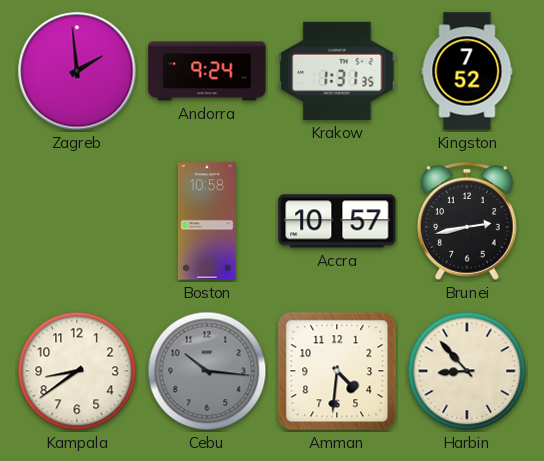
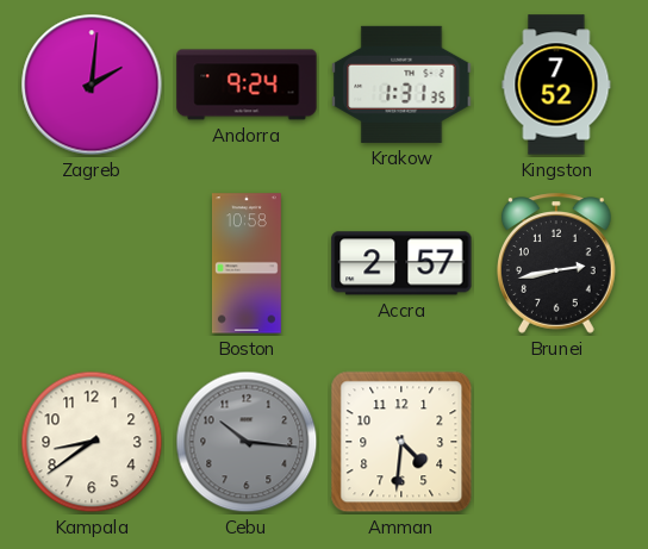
Zagreb: 1:59 -> 2:01 (92, 85)
Accra: 10:57 -> 2:57 (401, 263)
Harbin: 8:53 -> none (467, 371)
